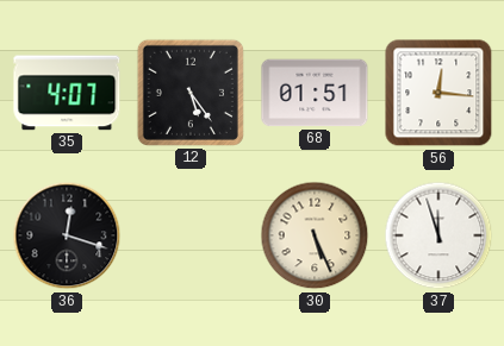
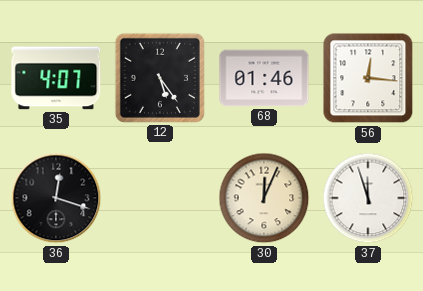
68: 01:51 -> 01:46 (264, 78)
30: 5:26 -> 12:04 (264, 198)
